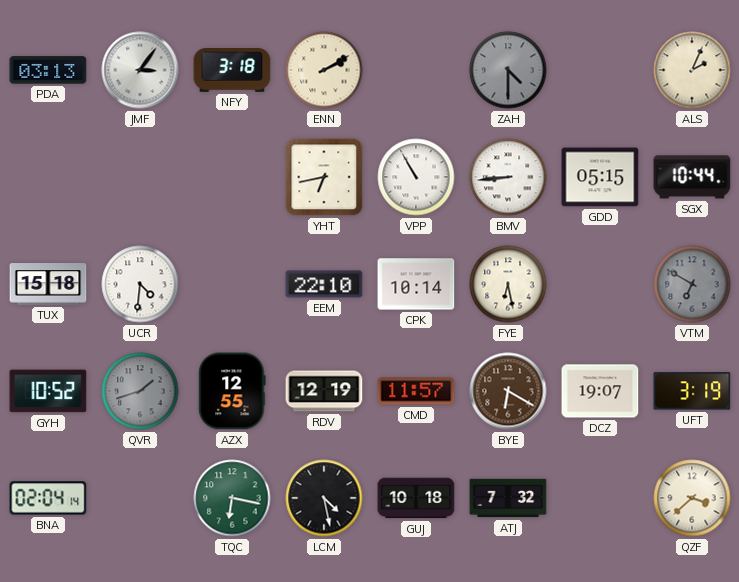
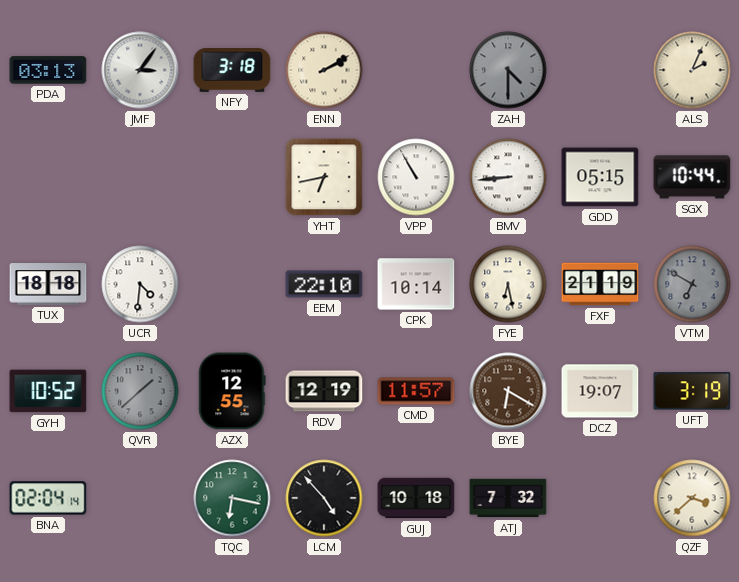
TUX: 15:18 -> 18:18 (48, 285)
FXF: none -> 21:19 (600, 284)
QVR: 1:42 -> 1:38 (140, 391)
LCM: 4:28 -> 4:53 (324, 498)
